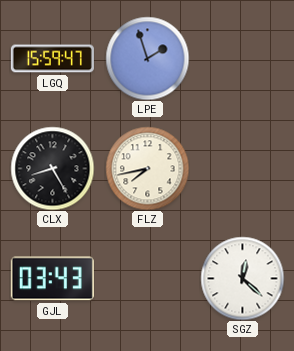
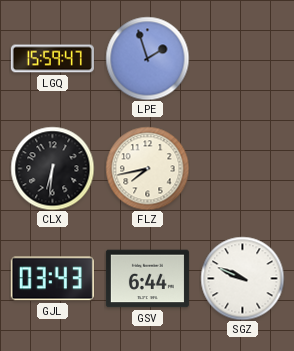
CLX: 8:25 -> 6:31 (52, 168)
GSV: none -> 6:44 (147, 279)
SGZ: 12:22 -> 9:49 (242, 278)
